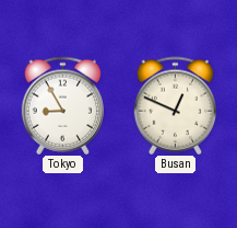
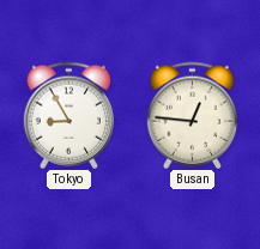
Busan: 12:49 -> 12:46 (192, 115)
